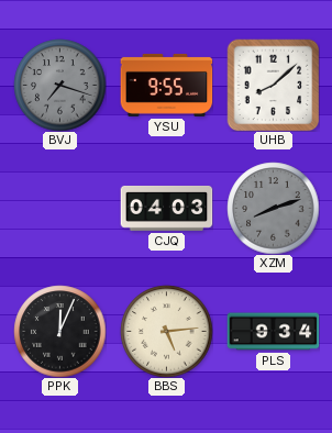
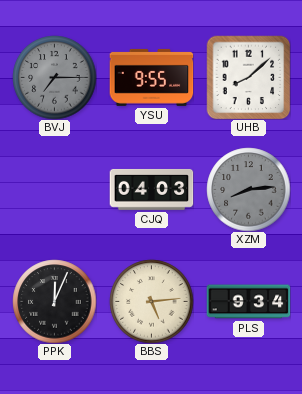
BVJ: 7:18 -> 7:15 (54, 77)
XZM: 8:12 -> 8:14 (248, 189)
